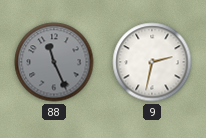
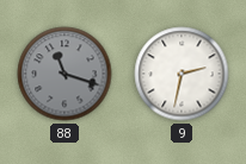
88: 11:26 -> 11:18 (64, 74)
